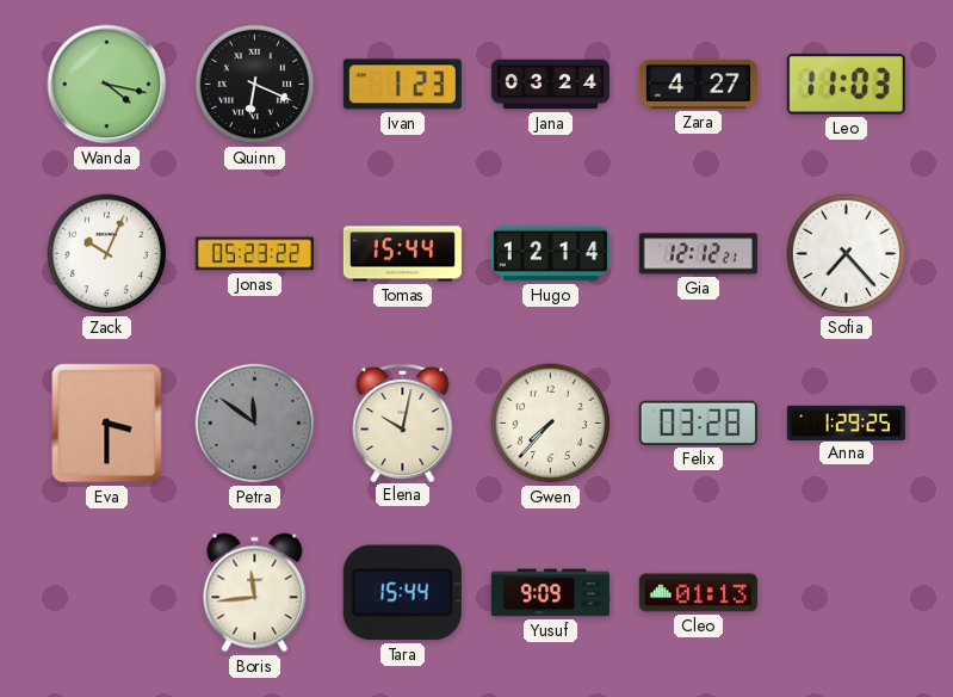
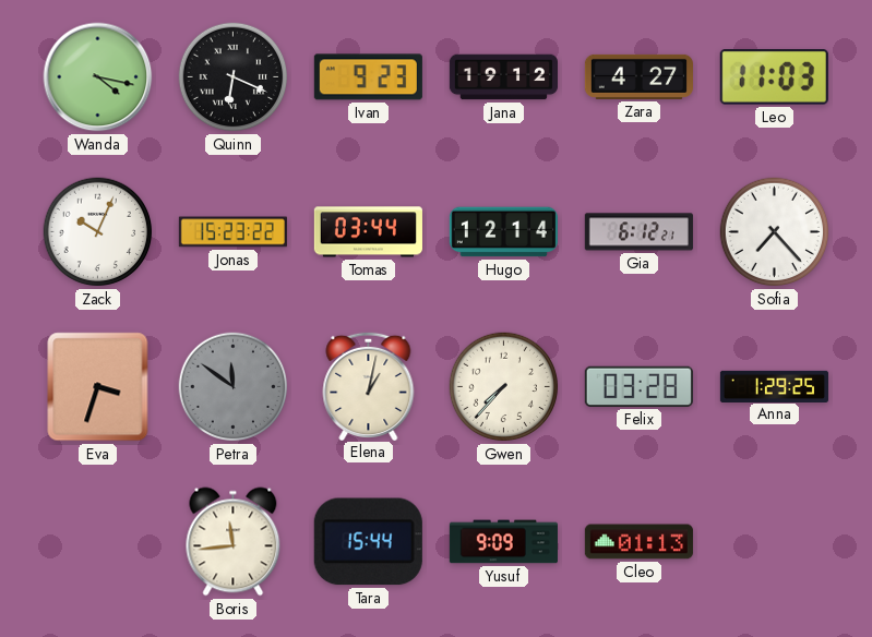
Ivan: 1:23 -> 9:23 (368, 77)
Jana: 03:24 -> 19:12 (503, 77)
Jonas: 05:23 -> 15:23 (232, 232)
Tomas: 15:44 -> 03:44 (368, 232)
Gia: 12:12 -> 6:12 (638, 232)
Eva: 3:30 -> 3:33 (98, 387)
Elena: 10:02 -> 1:02 (369, 385)
